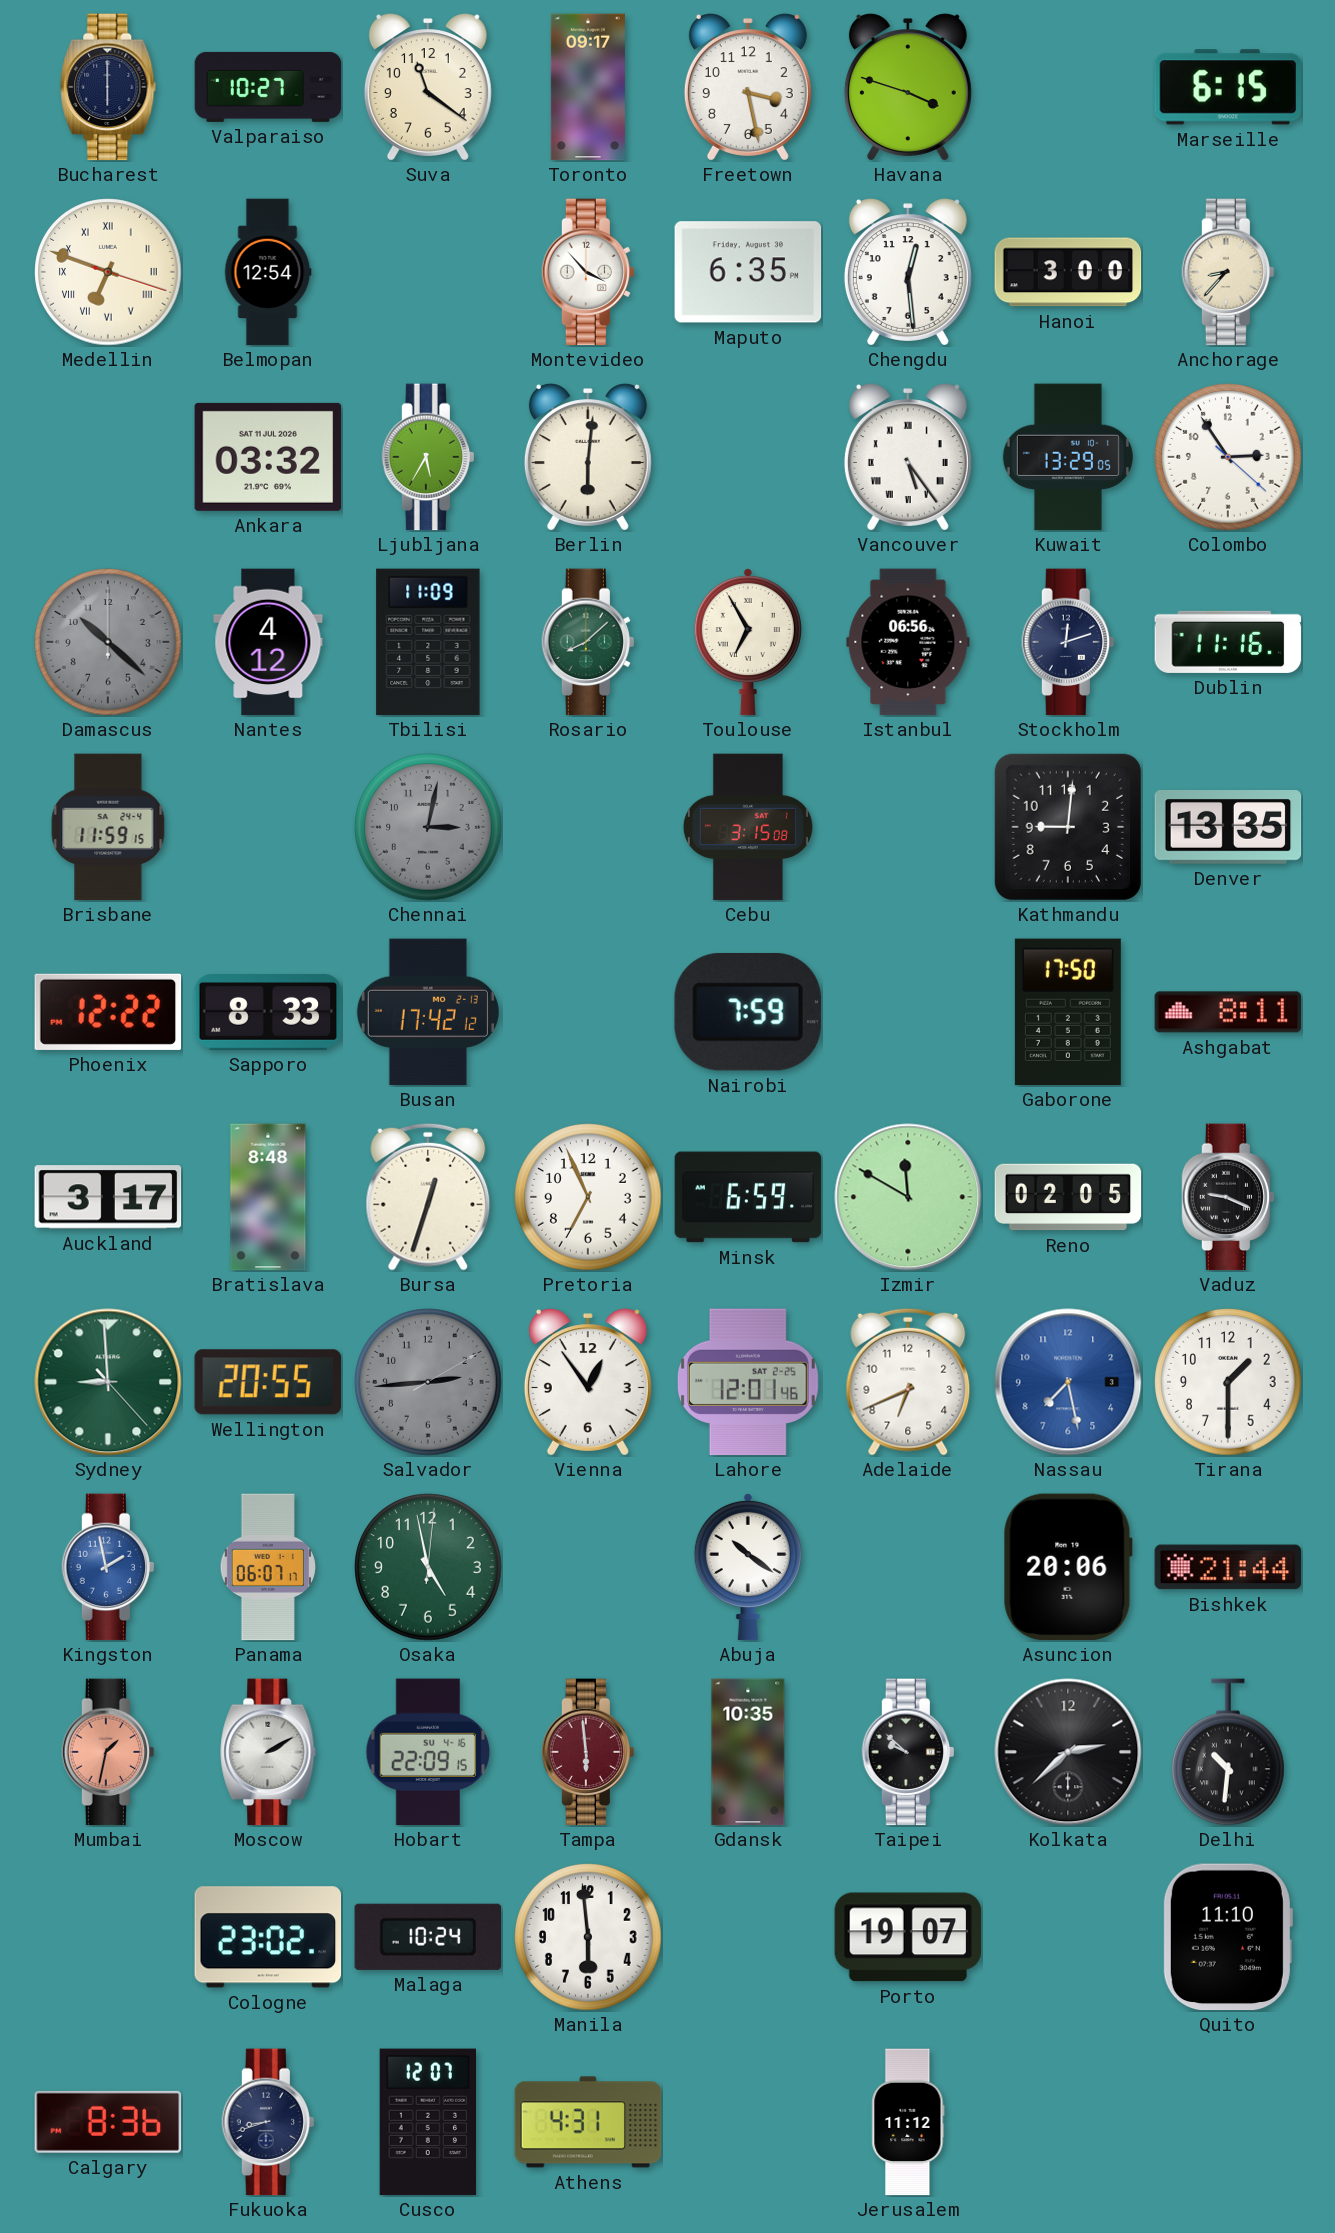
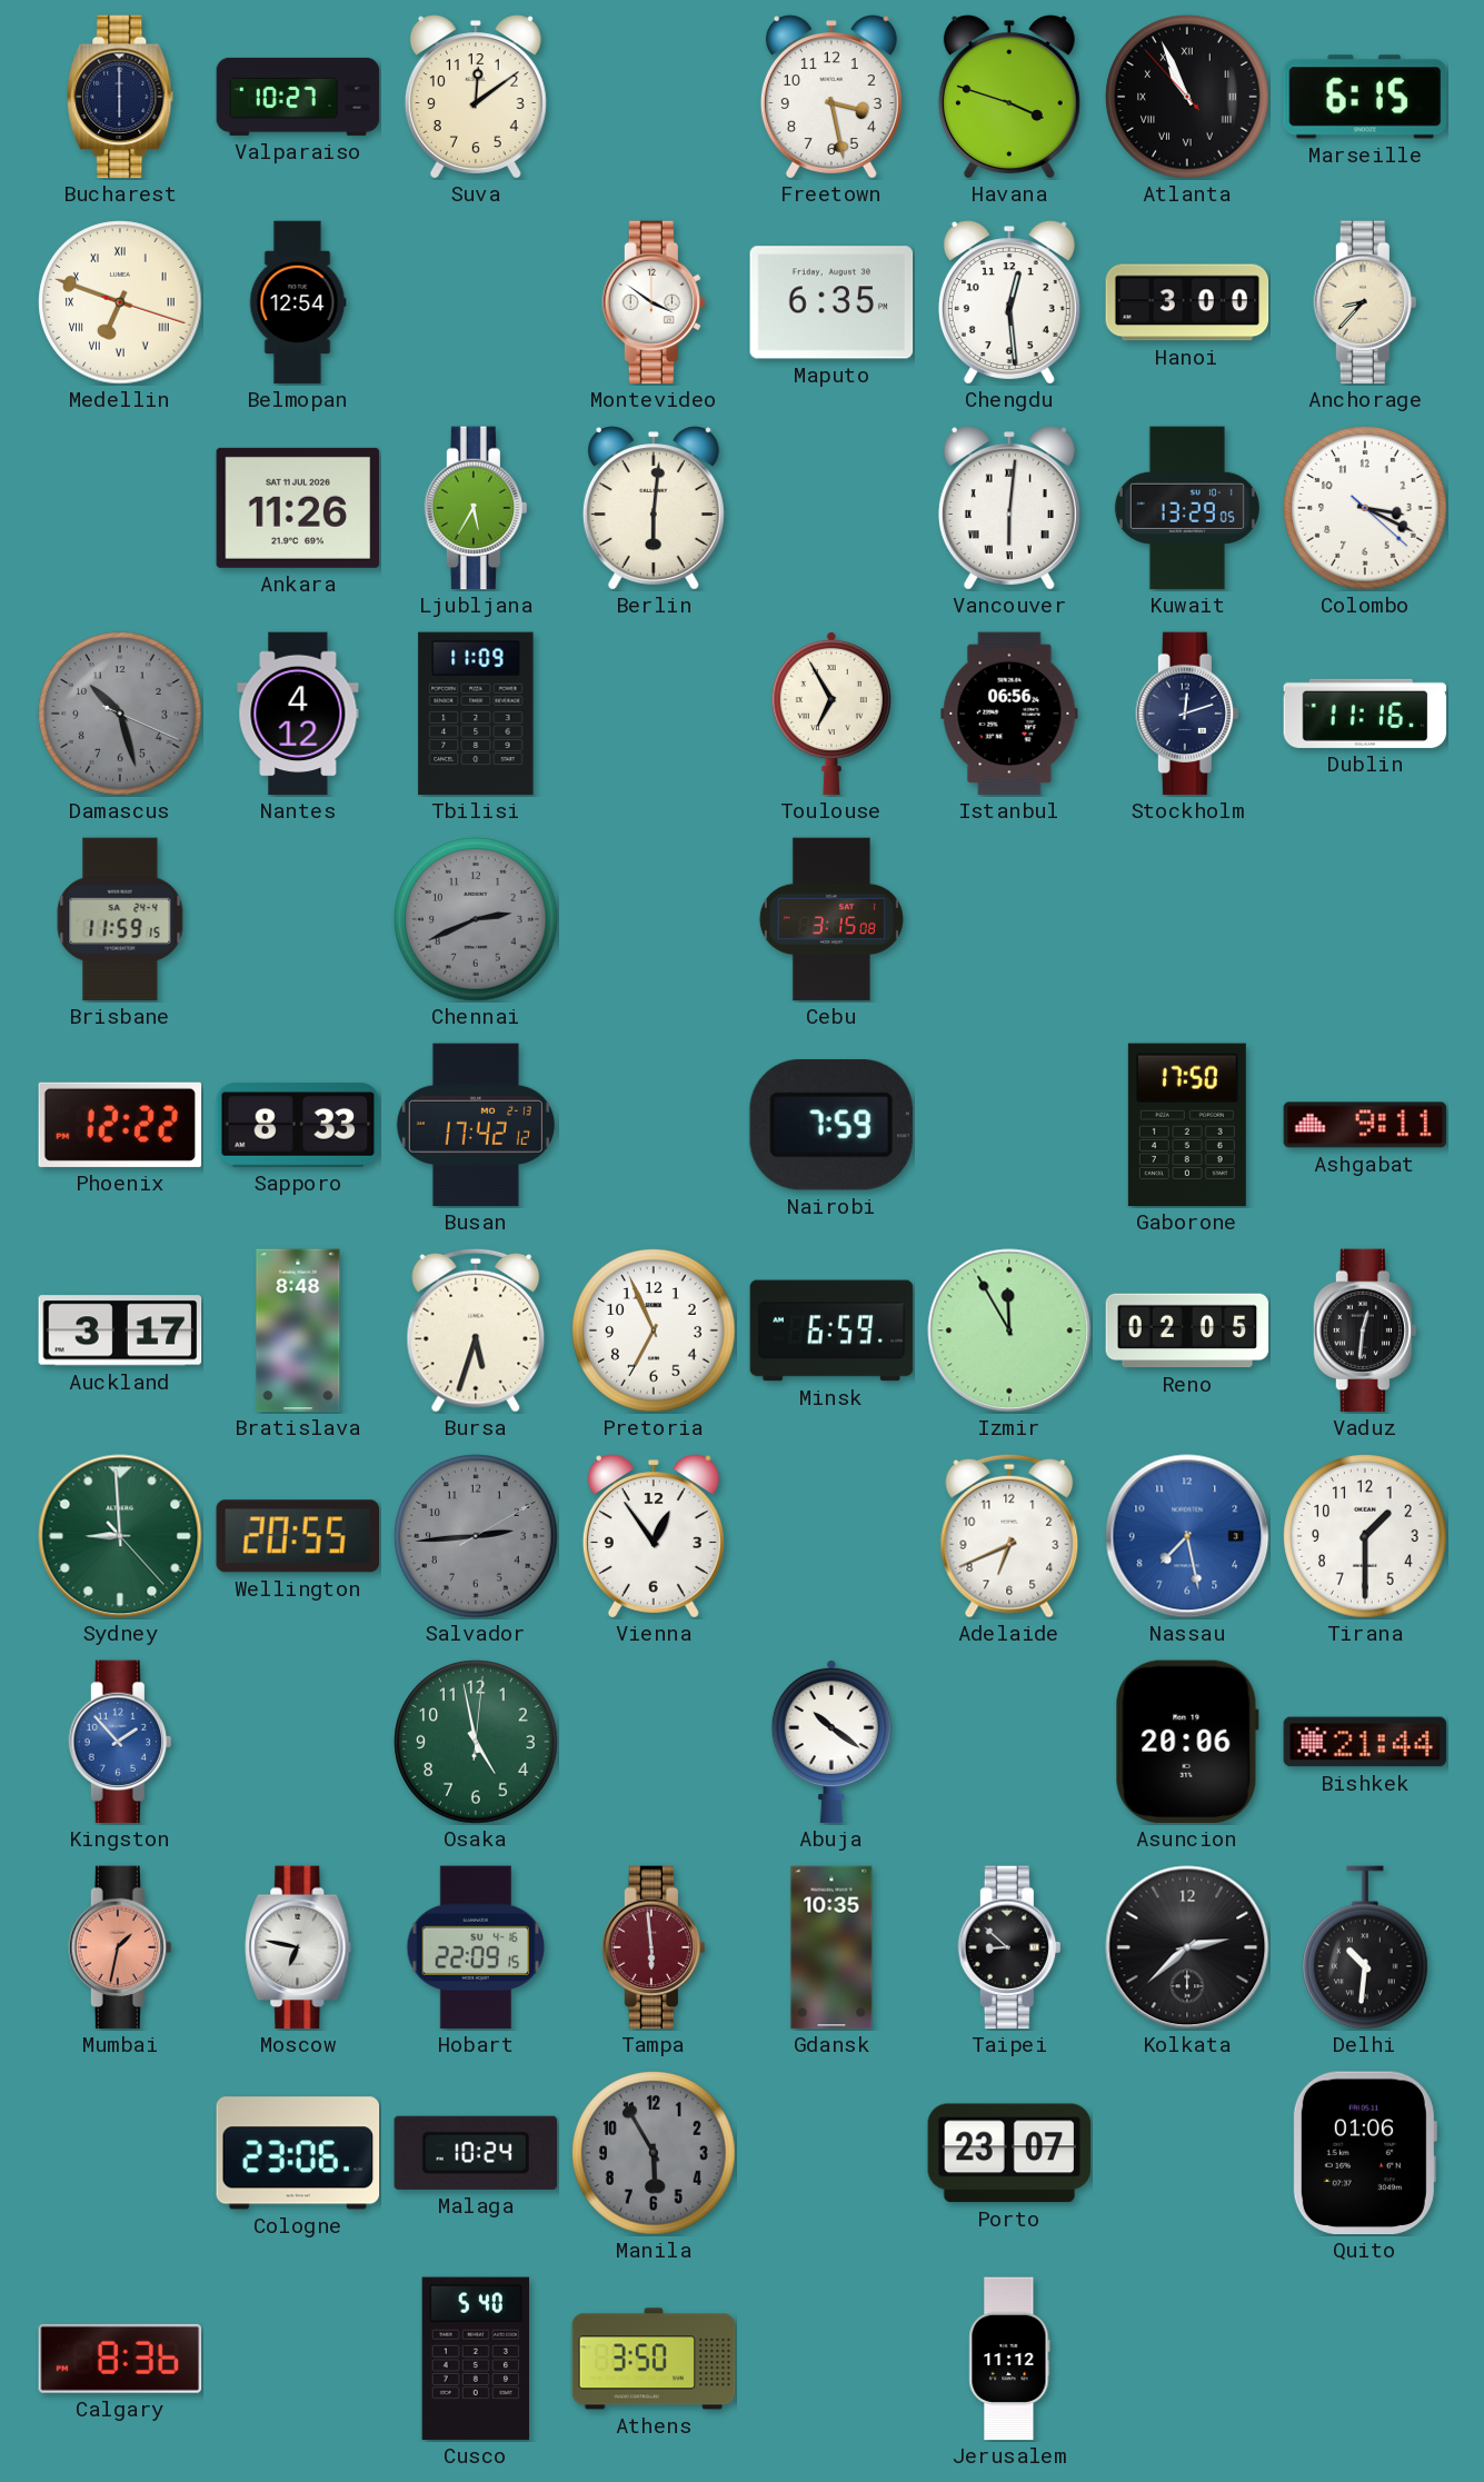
Suva: 11:21 -> 12:09 (476, 97)
Toronto: 09:17 -> none (588, 87)
Atlanta: none -> 10:55 (1187, 97)
Montevideo: 3:53 -> 3:51 (653, 302)
Ankara: 03:32 -> 11:26 (298, 508)
Vancouver: 5:24 -> 6:01 (1009, 508)
Colombo: 2:54 -> 3:19 (1365, 508)
Damascus: 10:22 -> 10:27 (120, 714)
Rosario: 8:08 -> none (587, 642)
Chennai: 3:02 -> 2:41 (476, 919)
Kathmandu: 9:01 -> none (1068, 827)
Denver: 13:35 -> none (1228, 828)
Ashgabat: 8:11 -> 9:11 (1365, 1125)
Bursa: 12:33 -> 5:33 (476, 1330)
Izmir: 11:50 -> 11:55 (1009, 1330)
Vaduz: 9:19 -> 12:31 (1364, 1330)
Lahore: 12:01 -> none (748, 1382)
Kingston: 1:58 -> 1:53 (119, 1742)
Panama: 06:07 -> none (267, 1567)
Moscow: 2:10 -> 6:47 (298, 1947)
Taipei: 9:52 -> 8:52 (1008, 1947)
Cologne: 23:02 -> 23:06 (298, 2153)
Manila: 5:59 -> 5:55 (654, 2153)
Manila dial: white -> grey (654, 2153)
Porto: 19:07 -> 23:07 (1009, 2153)
Quito: 11:10 -> 01:06 (1365, 2153)
Fukuoka: 8:42 -> none (267, 2122)
Cusco: 12:07 -> 5:40 (476, 2359)
Athens: 4:31 -> 3:50 (654, 2359)
